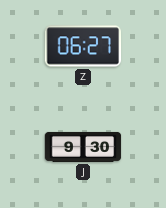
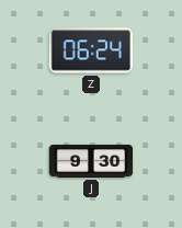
Z: 06:27 -> 06:24 (90, 50)
